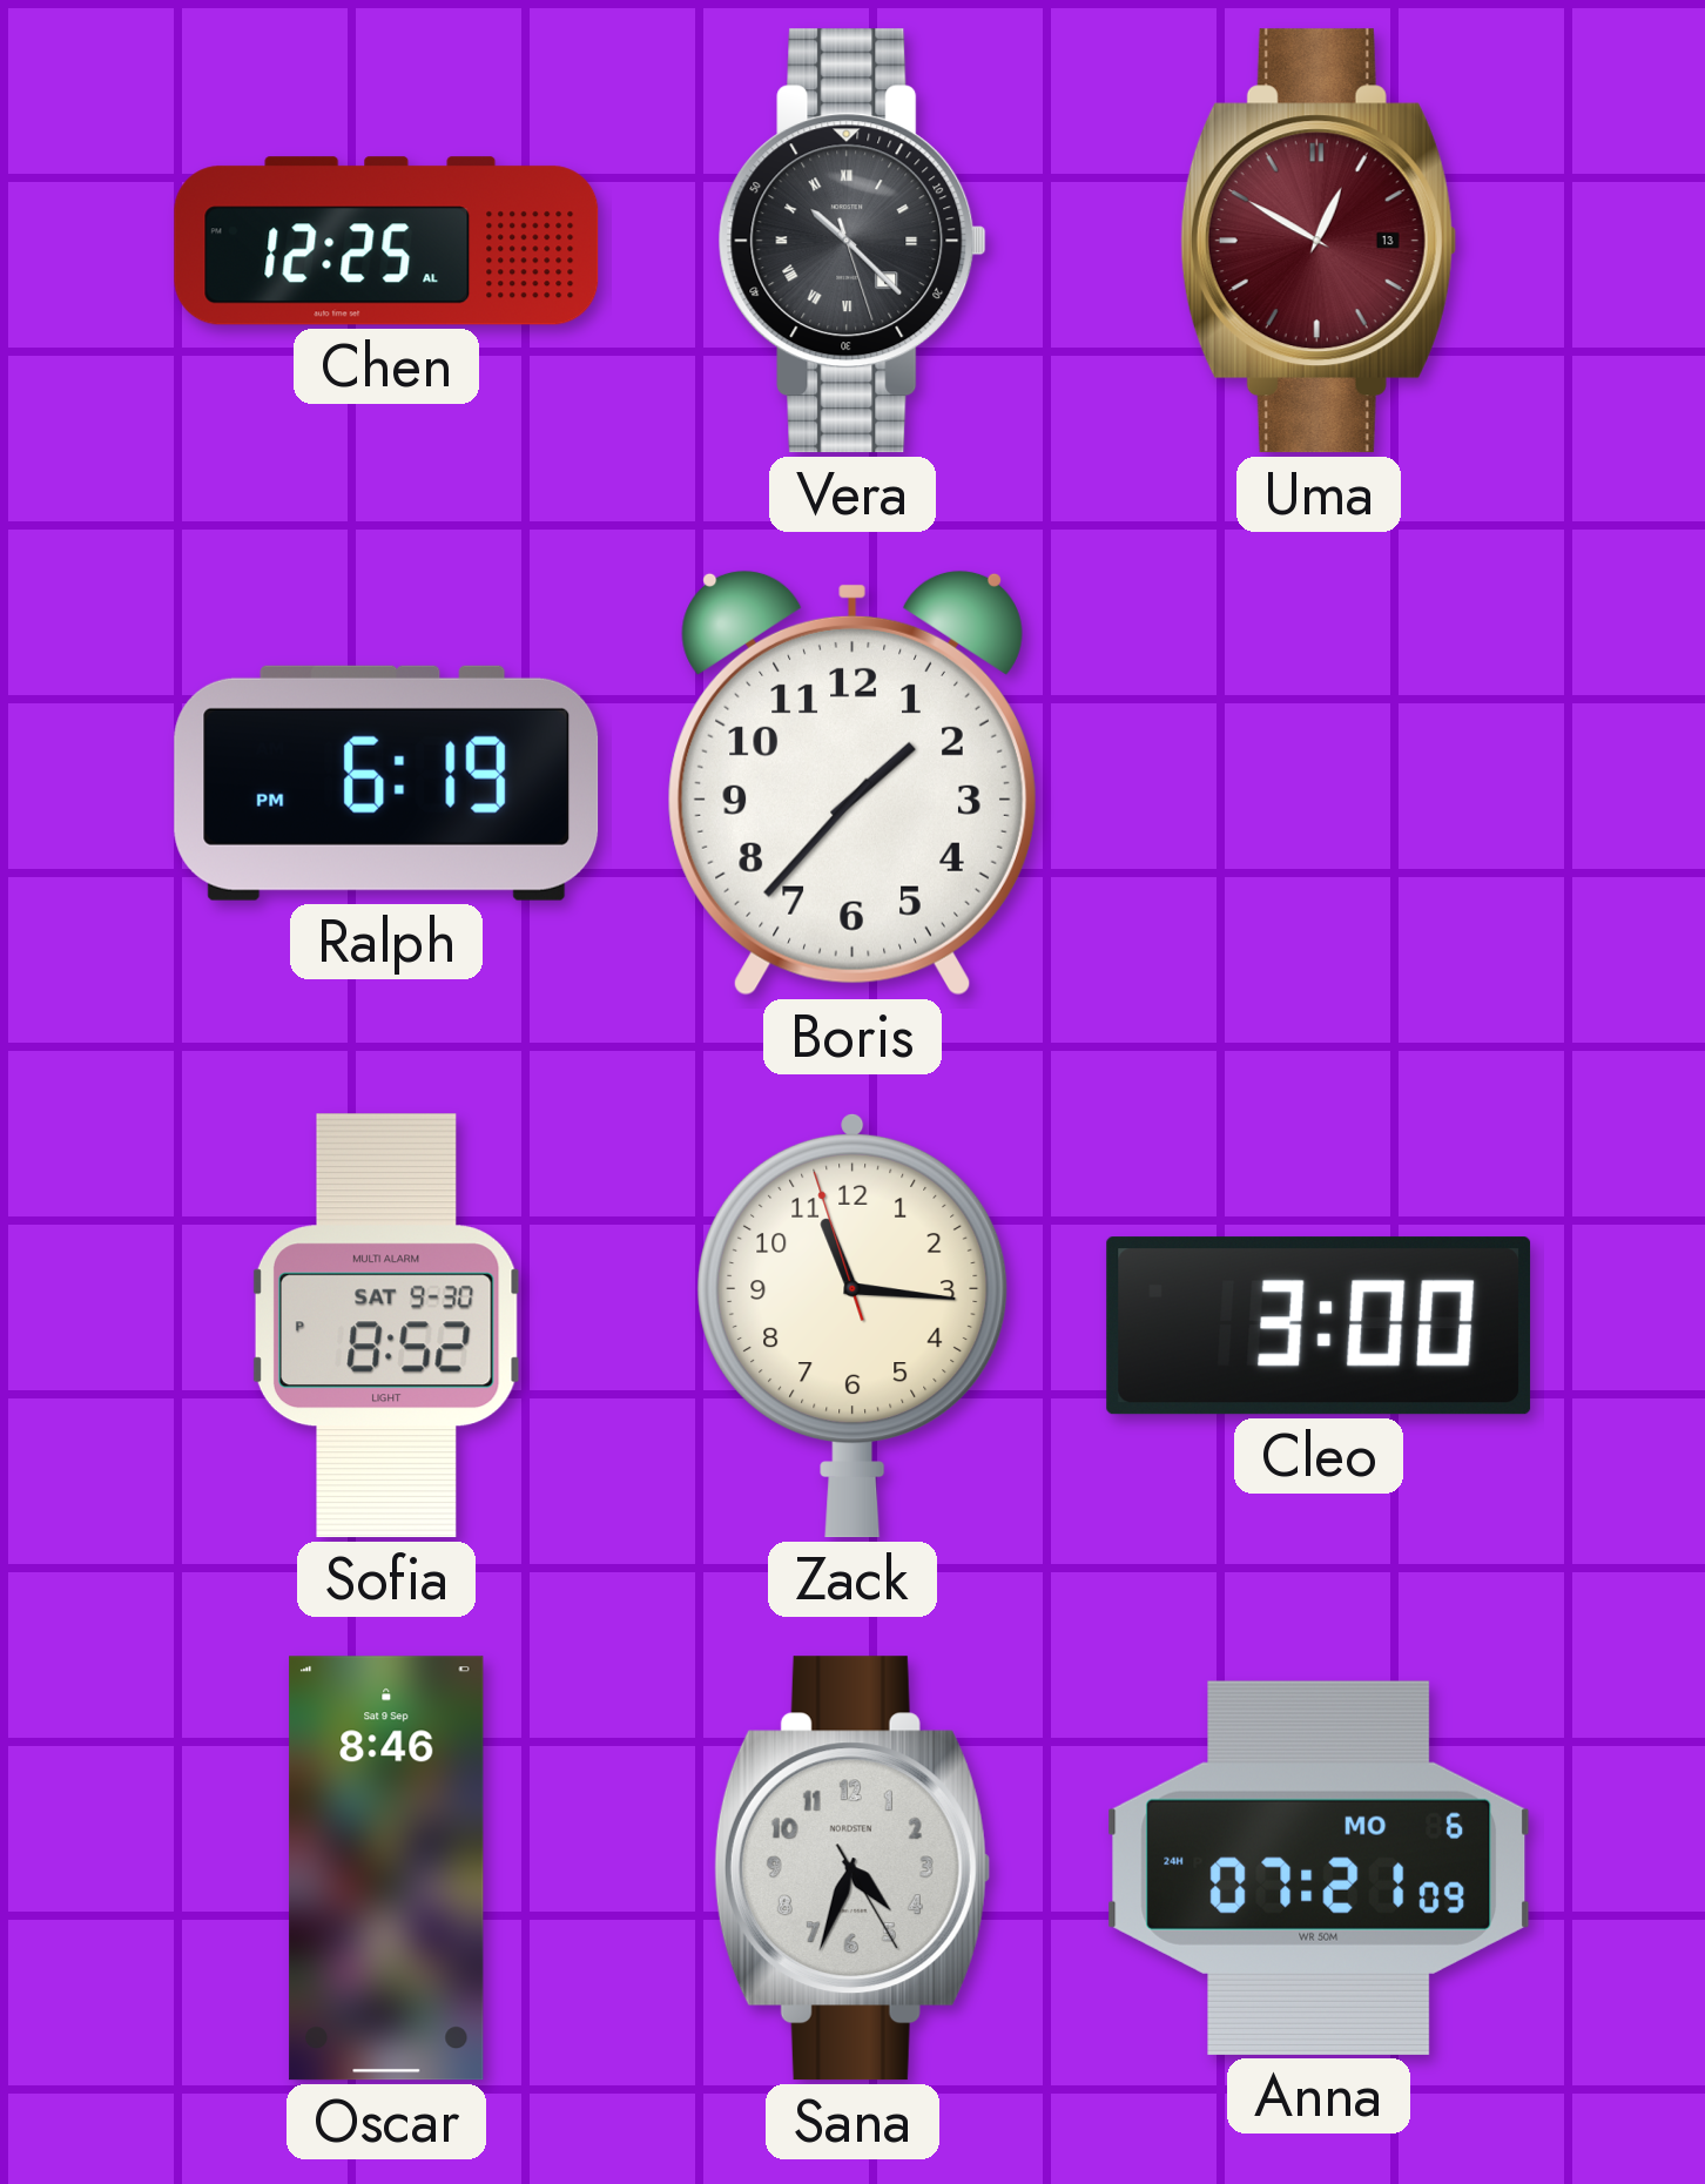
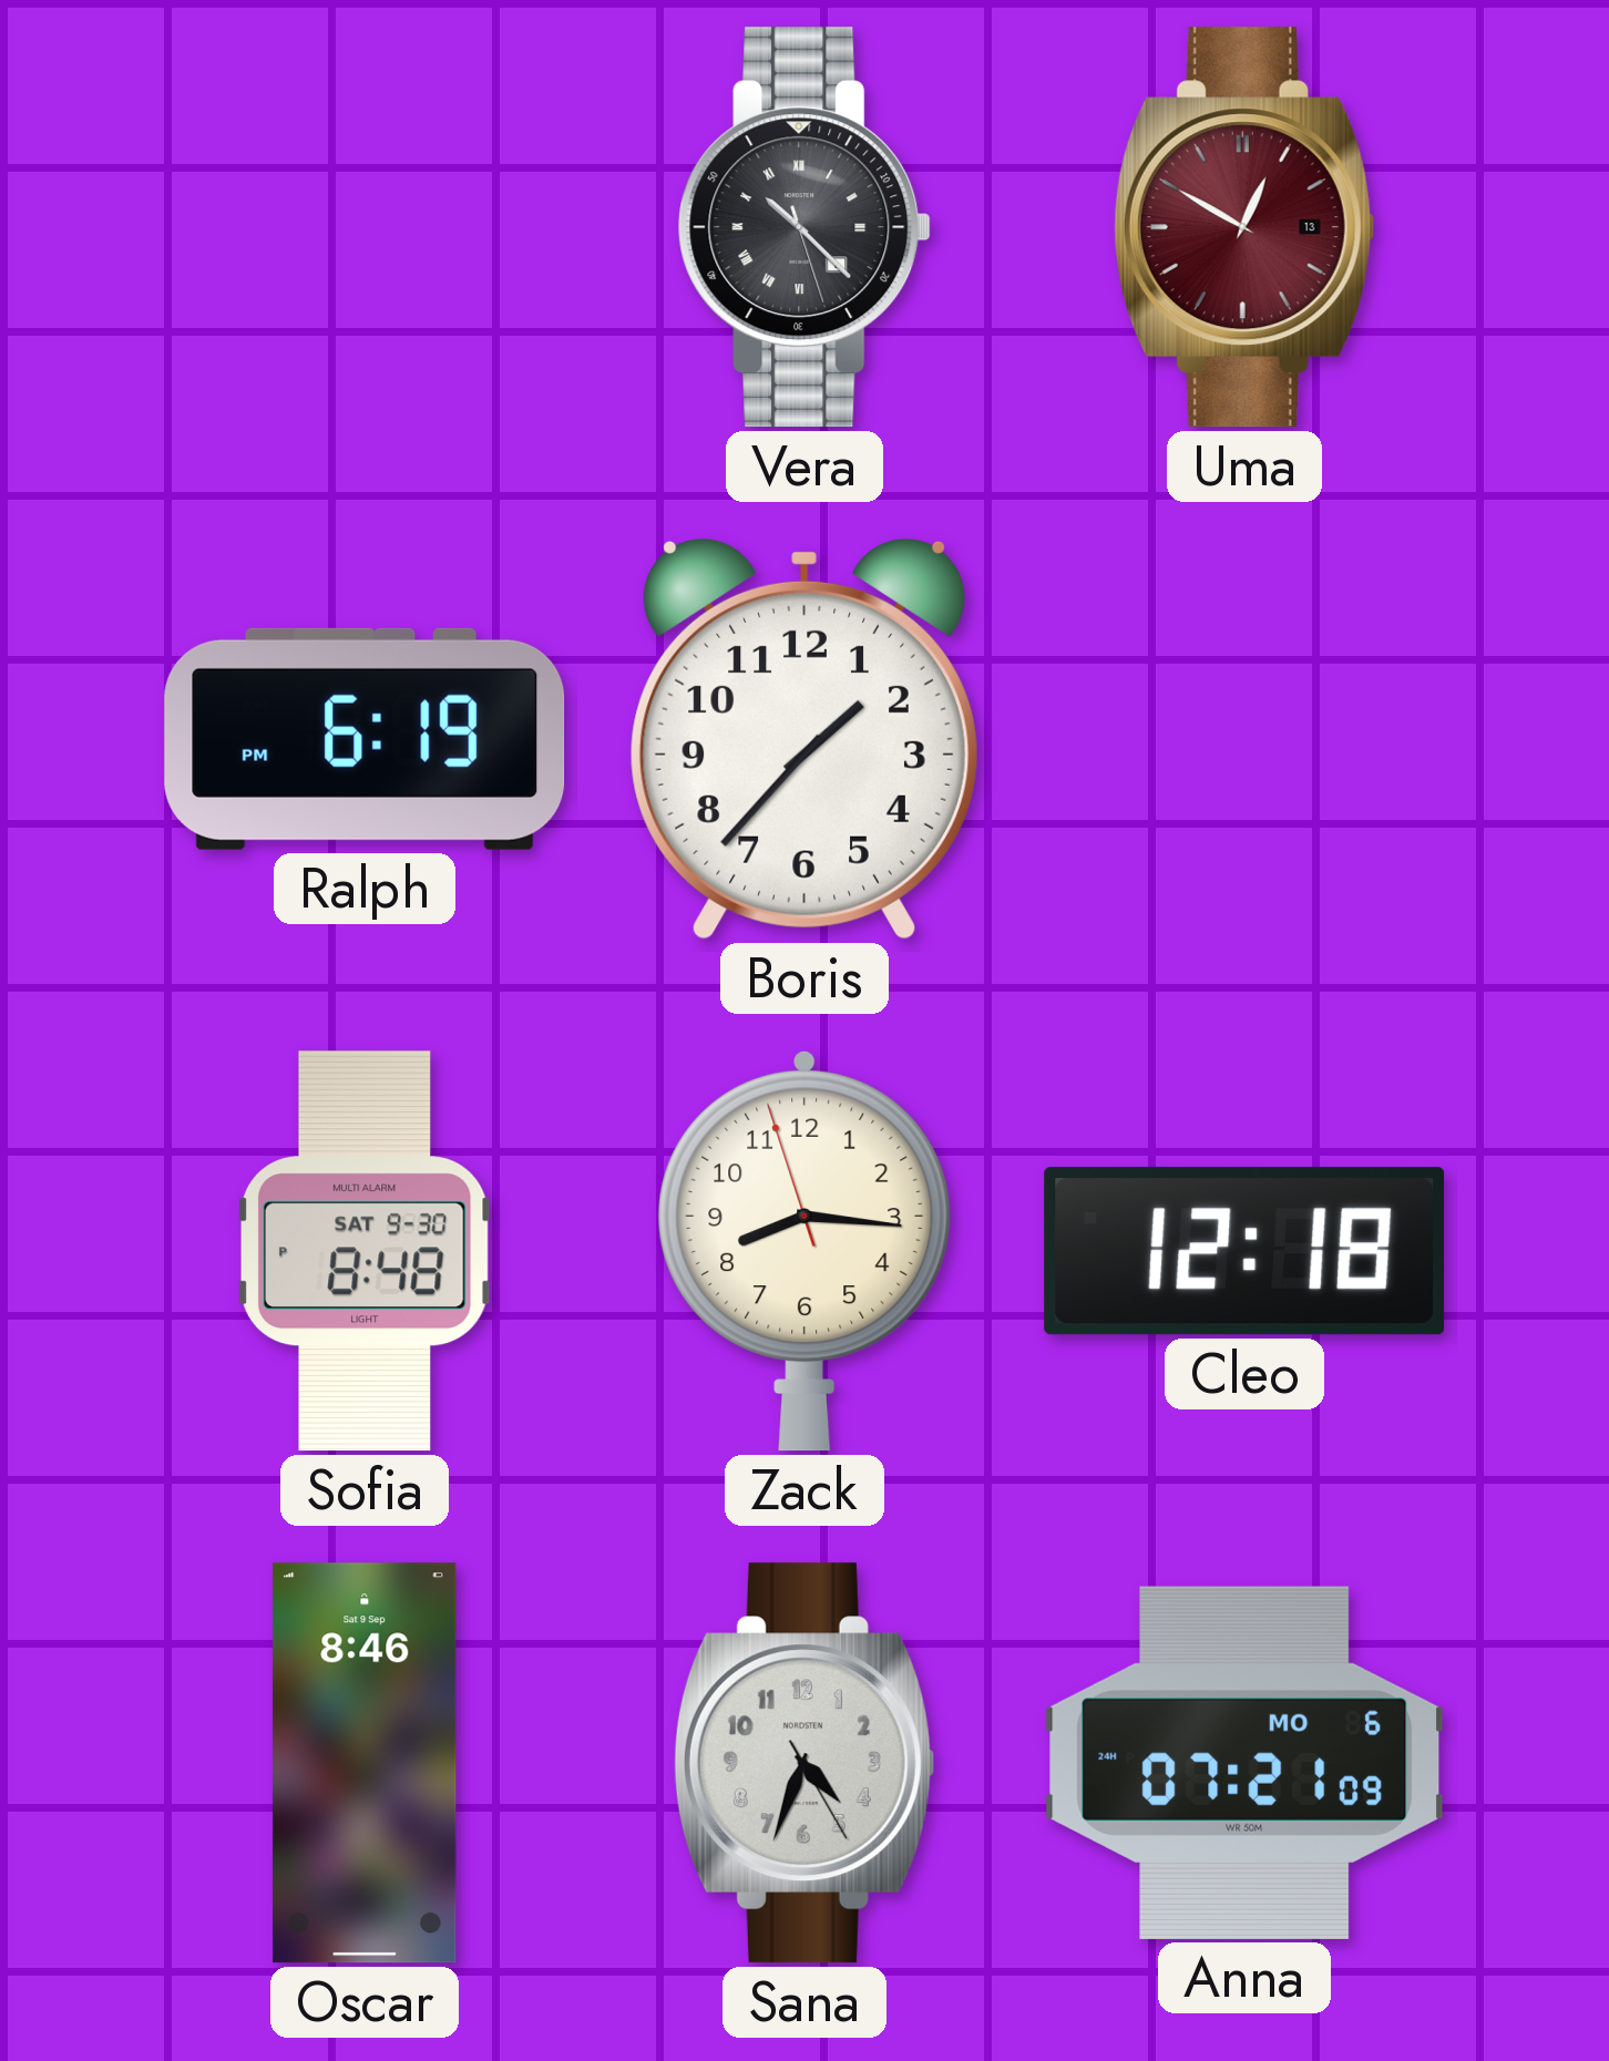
Chen: 12:25 -> none (386, 241)
Sofia: 8:52 -> 8:48 (365, 1251)
Zack: 11:15 -> 8:15 (804, 1251)
Cleo: 3:00 -> 12:18 (1244, 1251)
